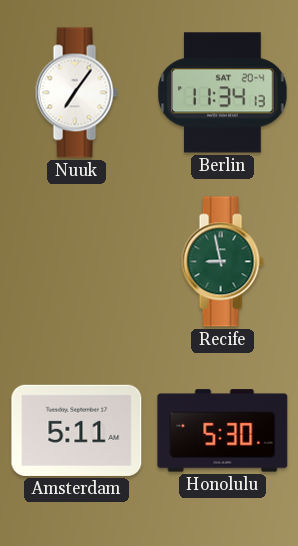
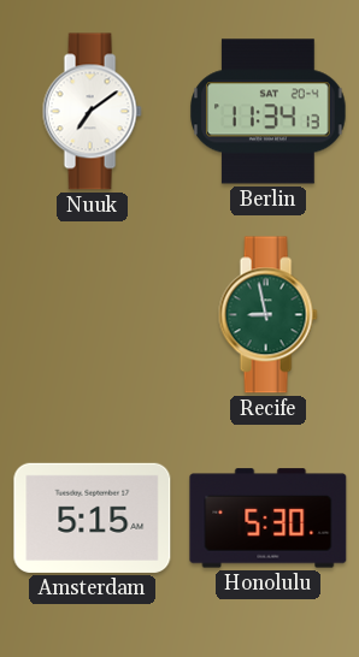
Nuuk: 7:06 -> 7:09 (92, 112)
Amsterdam: 5:11 -> 5:15 (93, 517)
